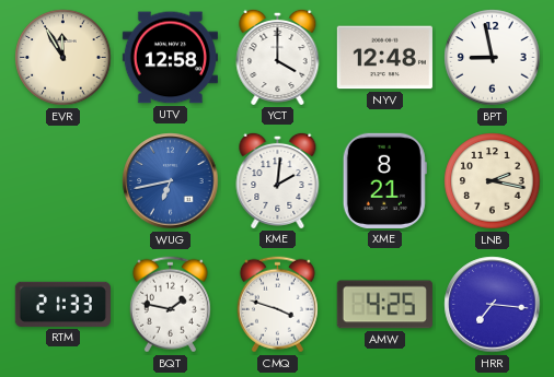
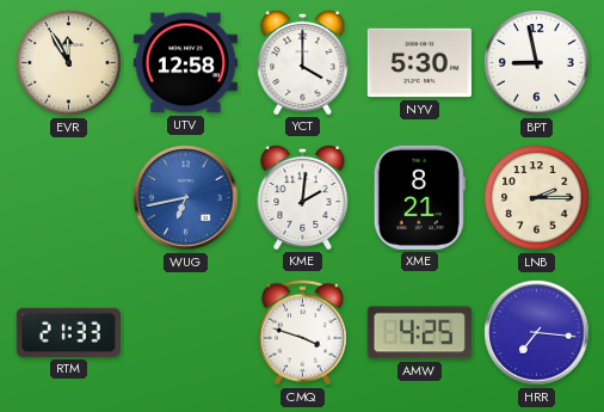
NYV: 12:48 -> 5:30 (419, 63)
LNB: 2:17 -> 2:15 (537, 198)
BQT: 1:47 -> none (170, 305)
